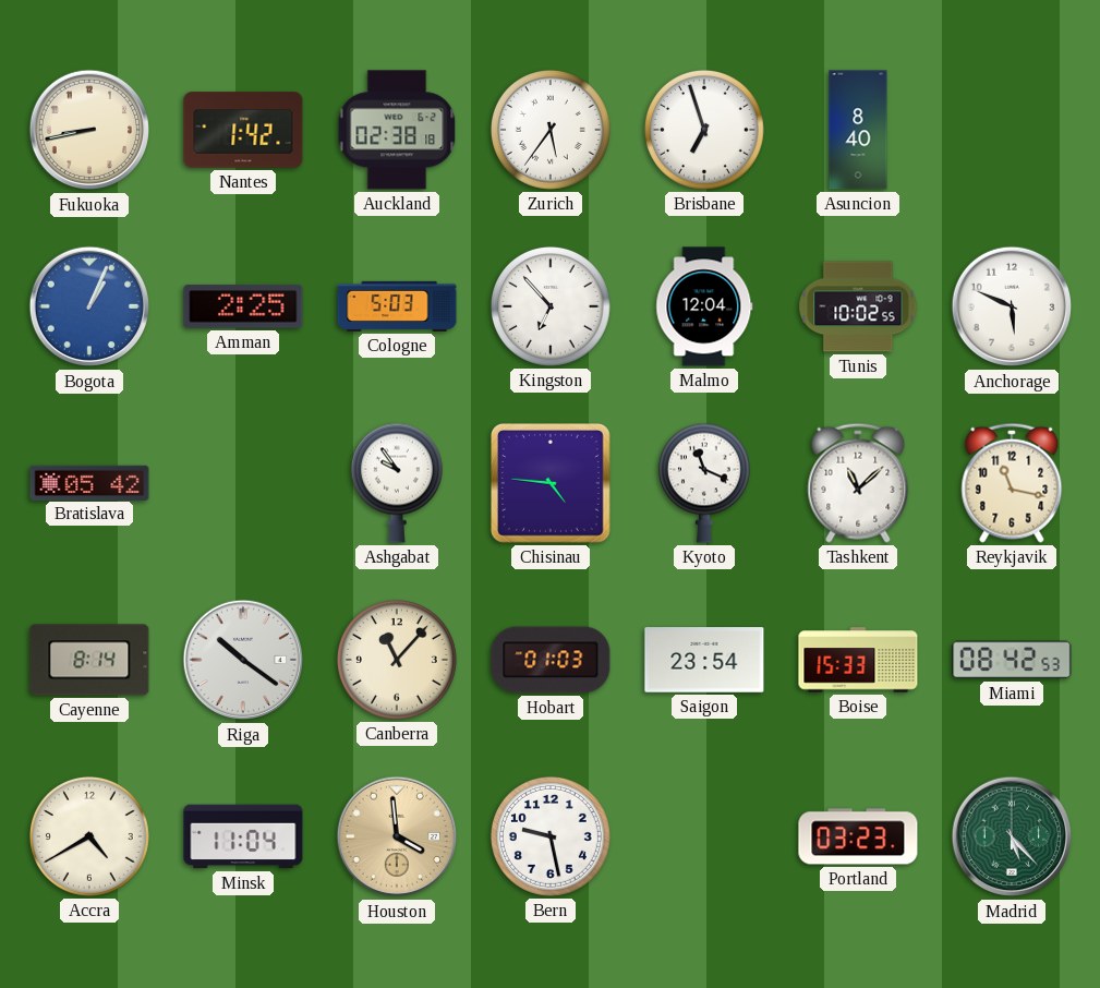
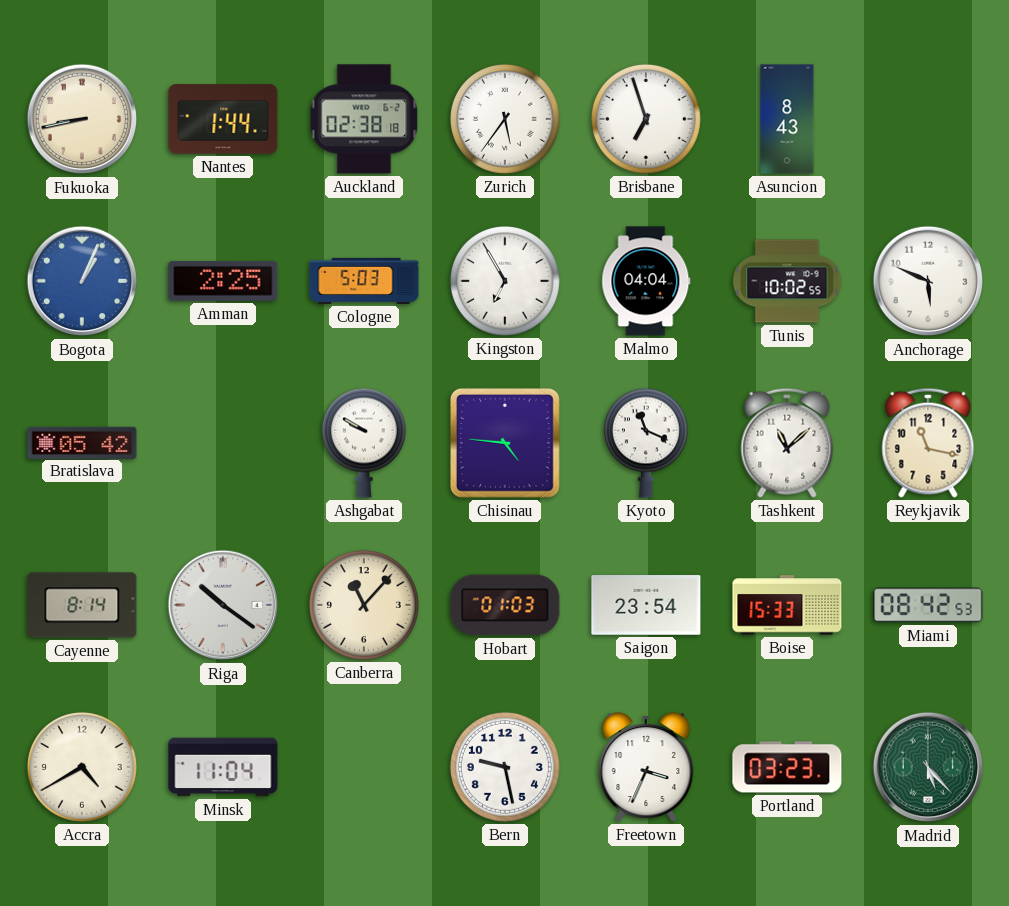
Nantes: 1:42 -> 1:44 (223, 119)
Asuncion: 8:40 -> 8:43 (787, 119)
Kingston: 6:53 -> 6:55 (505, 281)
Malmo: 12:04 -> 04:04 (646, 281)
Ashgabat: 9:54 -> 9:50 (364, 443)
Houston: 3:59 -> none (397, 836)
Freetown: none -> 3:34 (646, 767)
